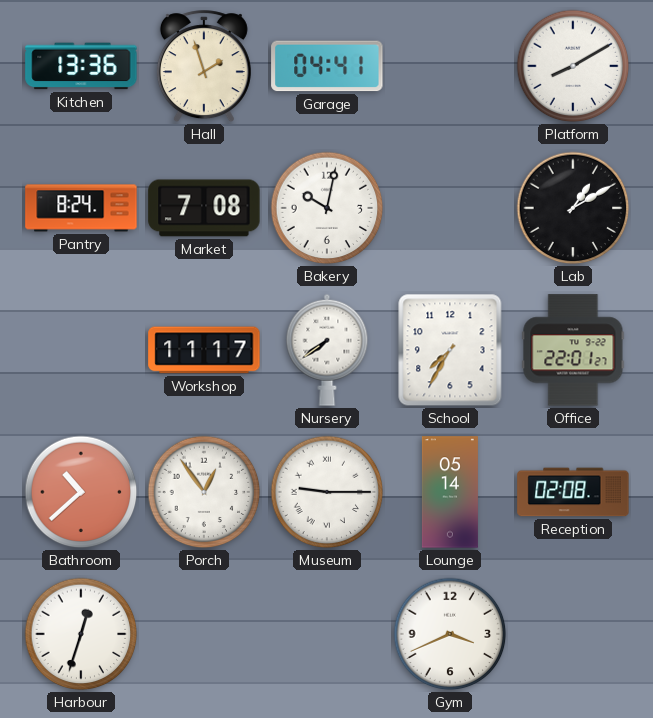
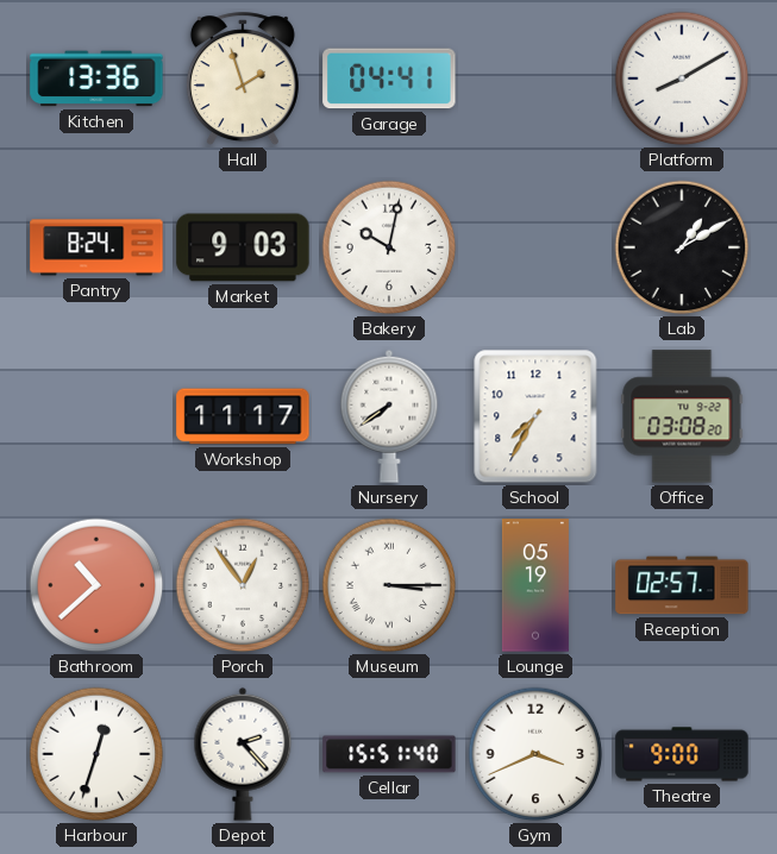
Market: 7:08 -> 9:03 (243, 247)
Office: 22:01 -> 03:08 (682, 416)
Museum: 9:15 -> 3:15 (389, 585)
Lounge: 05:14 -> 05:19 (535, 585)
Reception: 02:08 -> 02:57 (682, 585)
Depot: none -> 2:23 (243, 754)
Cellar: none -> 15:51 (389, 754)
Theatre: none -> 9:00 (682, 754)
